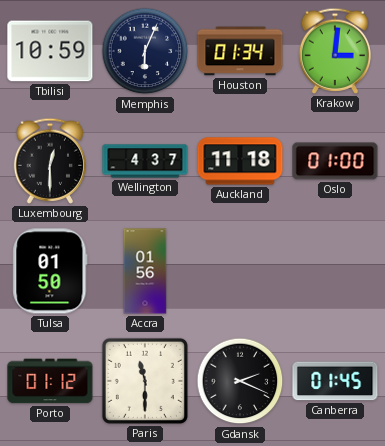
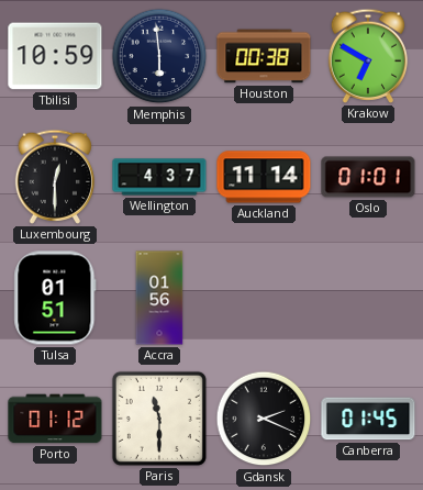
Memphis: 6:04 -> 5:59 (159, 56)
Houston: 01:34 -> 00:38 (264, 56)
Krakow: 3:01 -> 6:50 (368, 56)
Auckland: 11:18 -> 11:14 (264, 177)
Oslo: 01:00 -> 01:01 (368, 177)
Tulsa: 01:50 -> 01:51 (55, 298)
